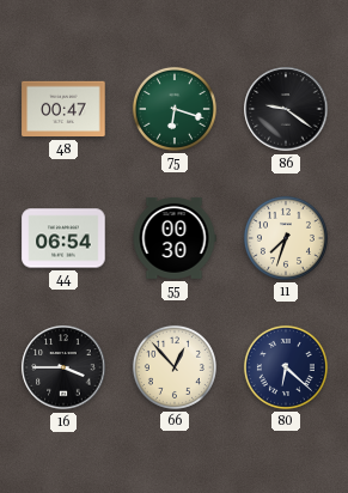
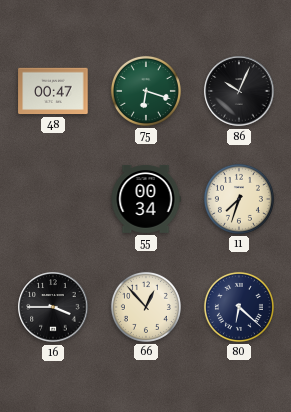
86: 9:21 -> 10:04 (239, 91)
44: 06:54 -> none (63, 238)
55: 00:30 -> 00:34 (146, 199)
